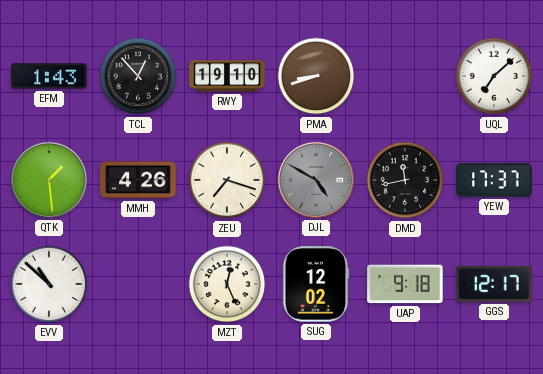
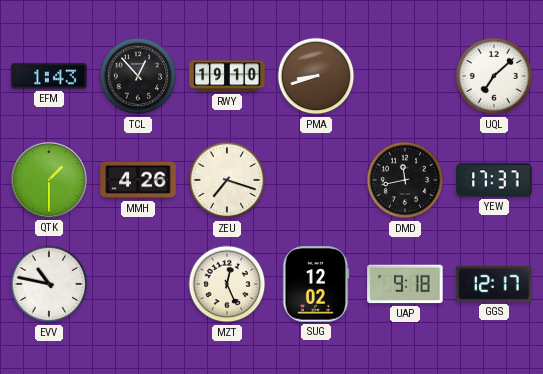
QTK: 1:29 -> 1:30 (49, 180)
DJL: 4:50 -> none (316, 180)
EVV: 10:52 -> 10:47 (49, 284)
